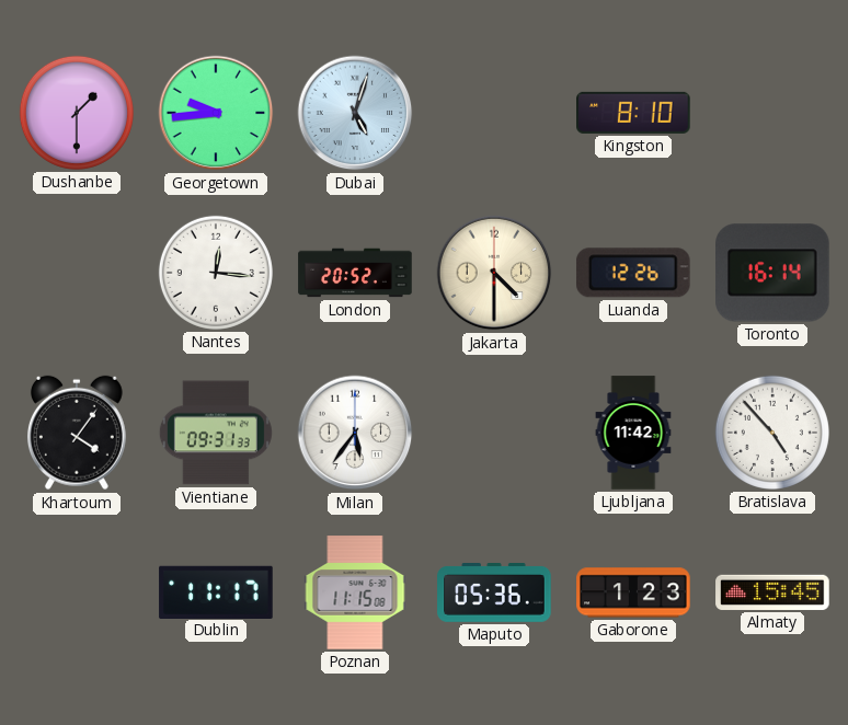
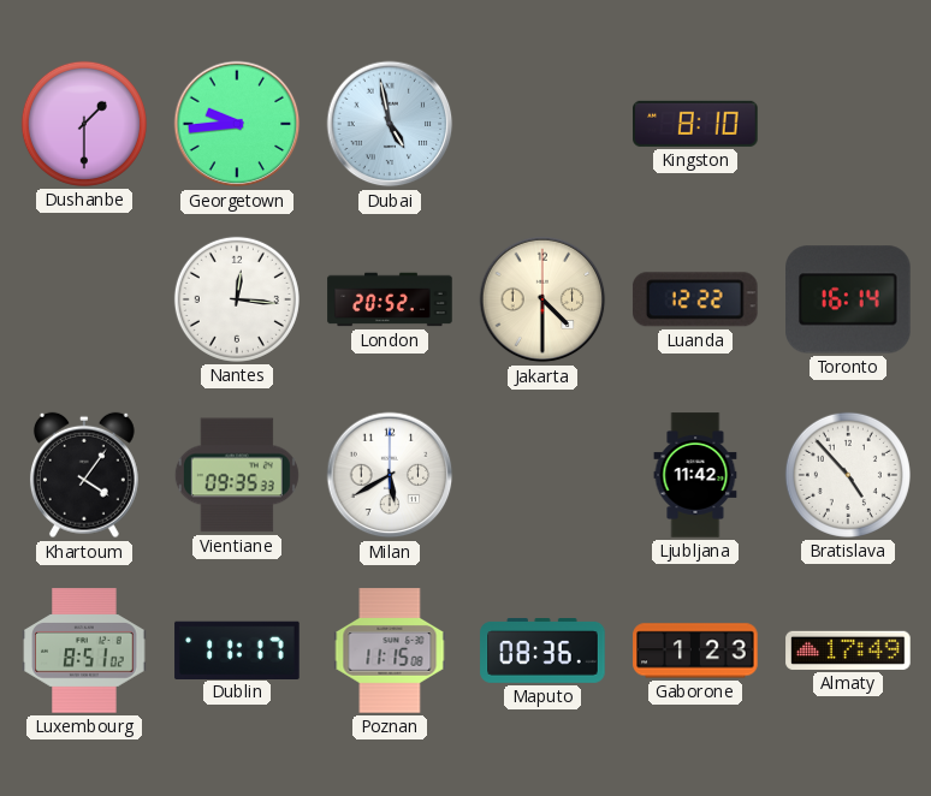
Dubai: 5:03 -> 4:58 (390, 124)
Luanda: 12:26 -> 12:22 (695, 299)
Vientiane: 09:31 -> 09:35 (237, 475)
Milan: 5:36 -> 5:40 (390, 475)
Luxembourg: none -> 8:51 (84, 651)
Maputo: 05:36 -> 08:36 (542, 652)
Almaty: 15:45 -> 17:49 (848, 651)
